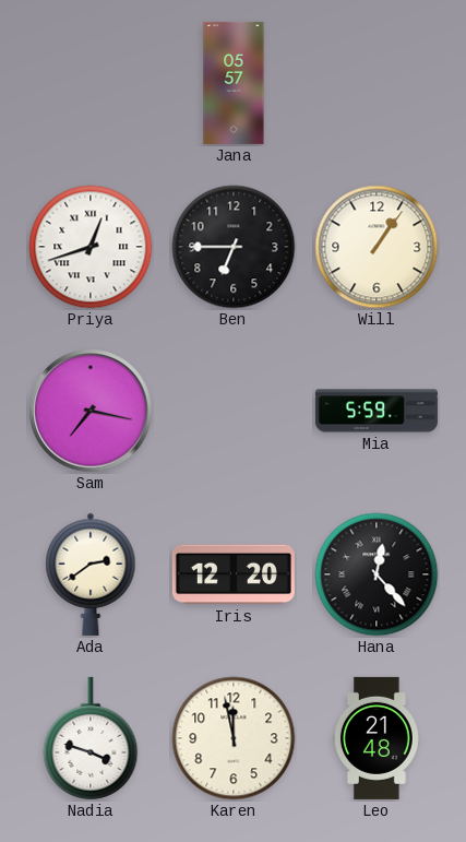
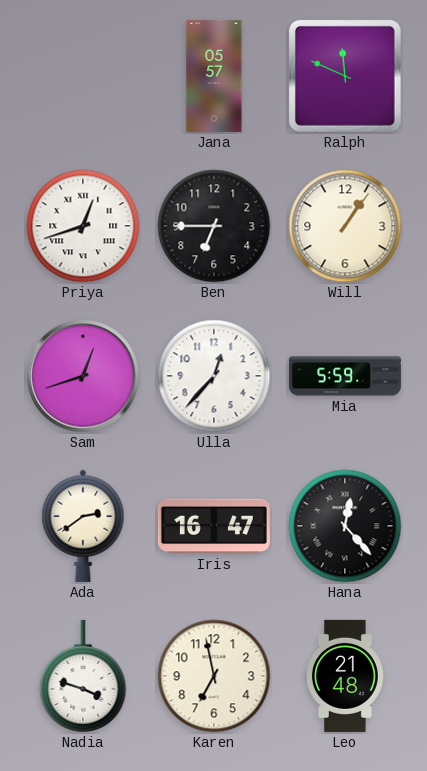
Ralph: none -> 11:49 (345, 76)
Sam: 7:17 -> 12:42 (83, 376)
Ulla: none -> 12:37 (214, 376)
Iris: 12:20 -> 16:47 (214, 526)
Karen: 11:58 -> 6:58 (214, 676)
